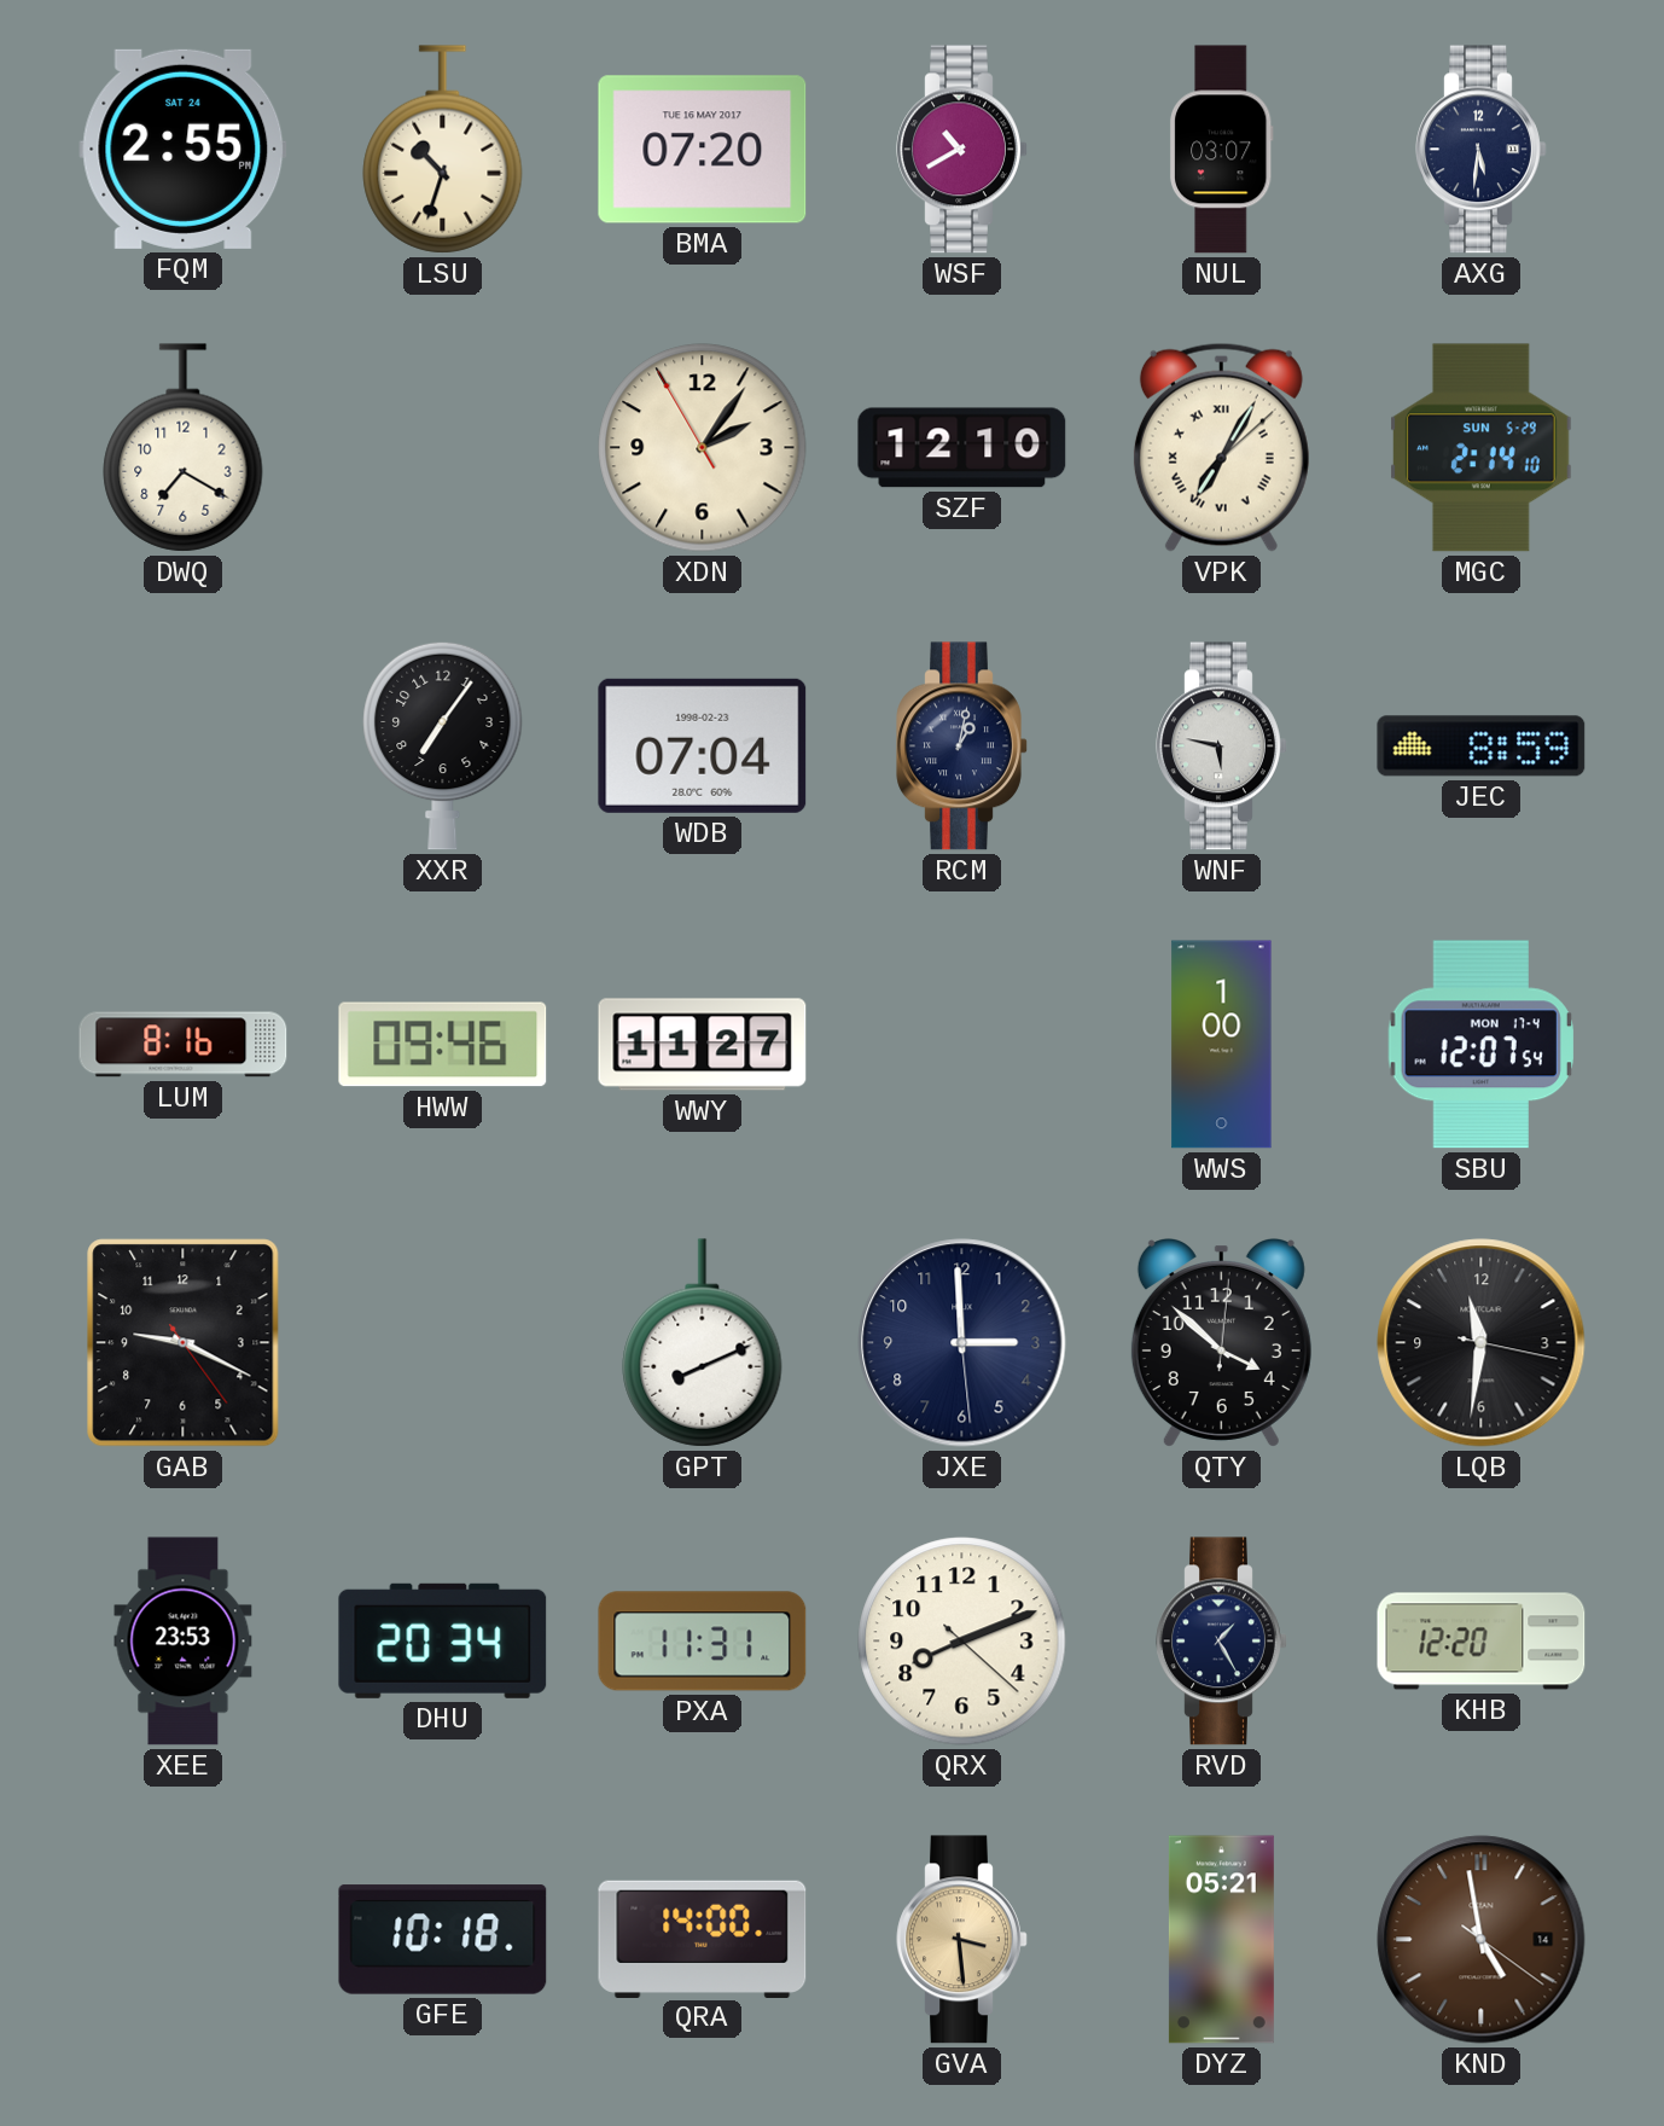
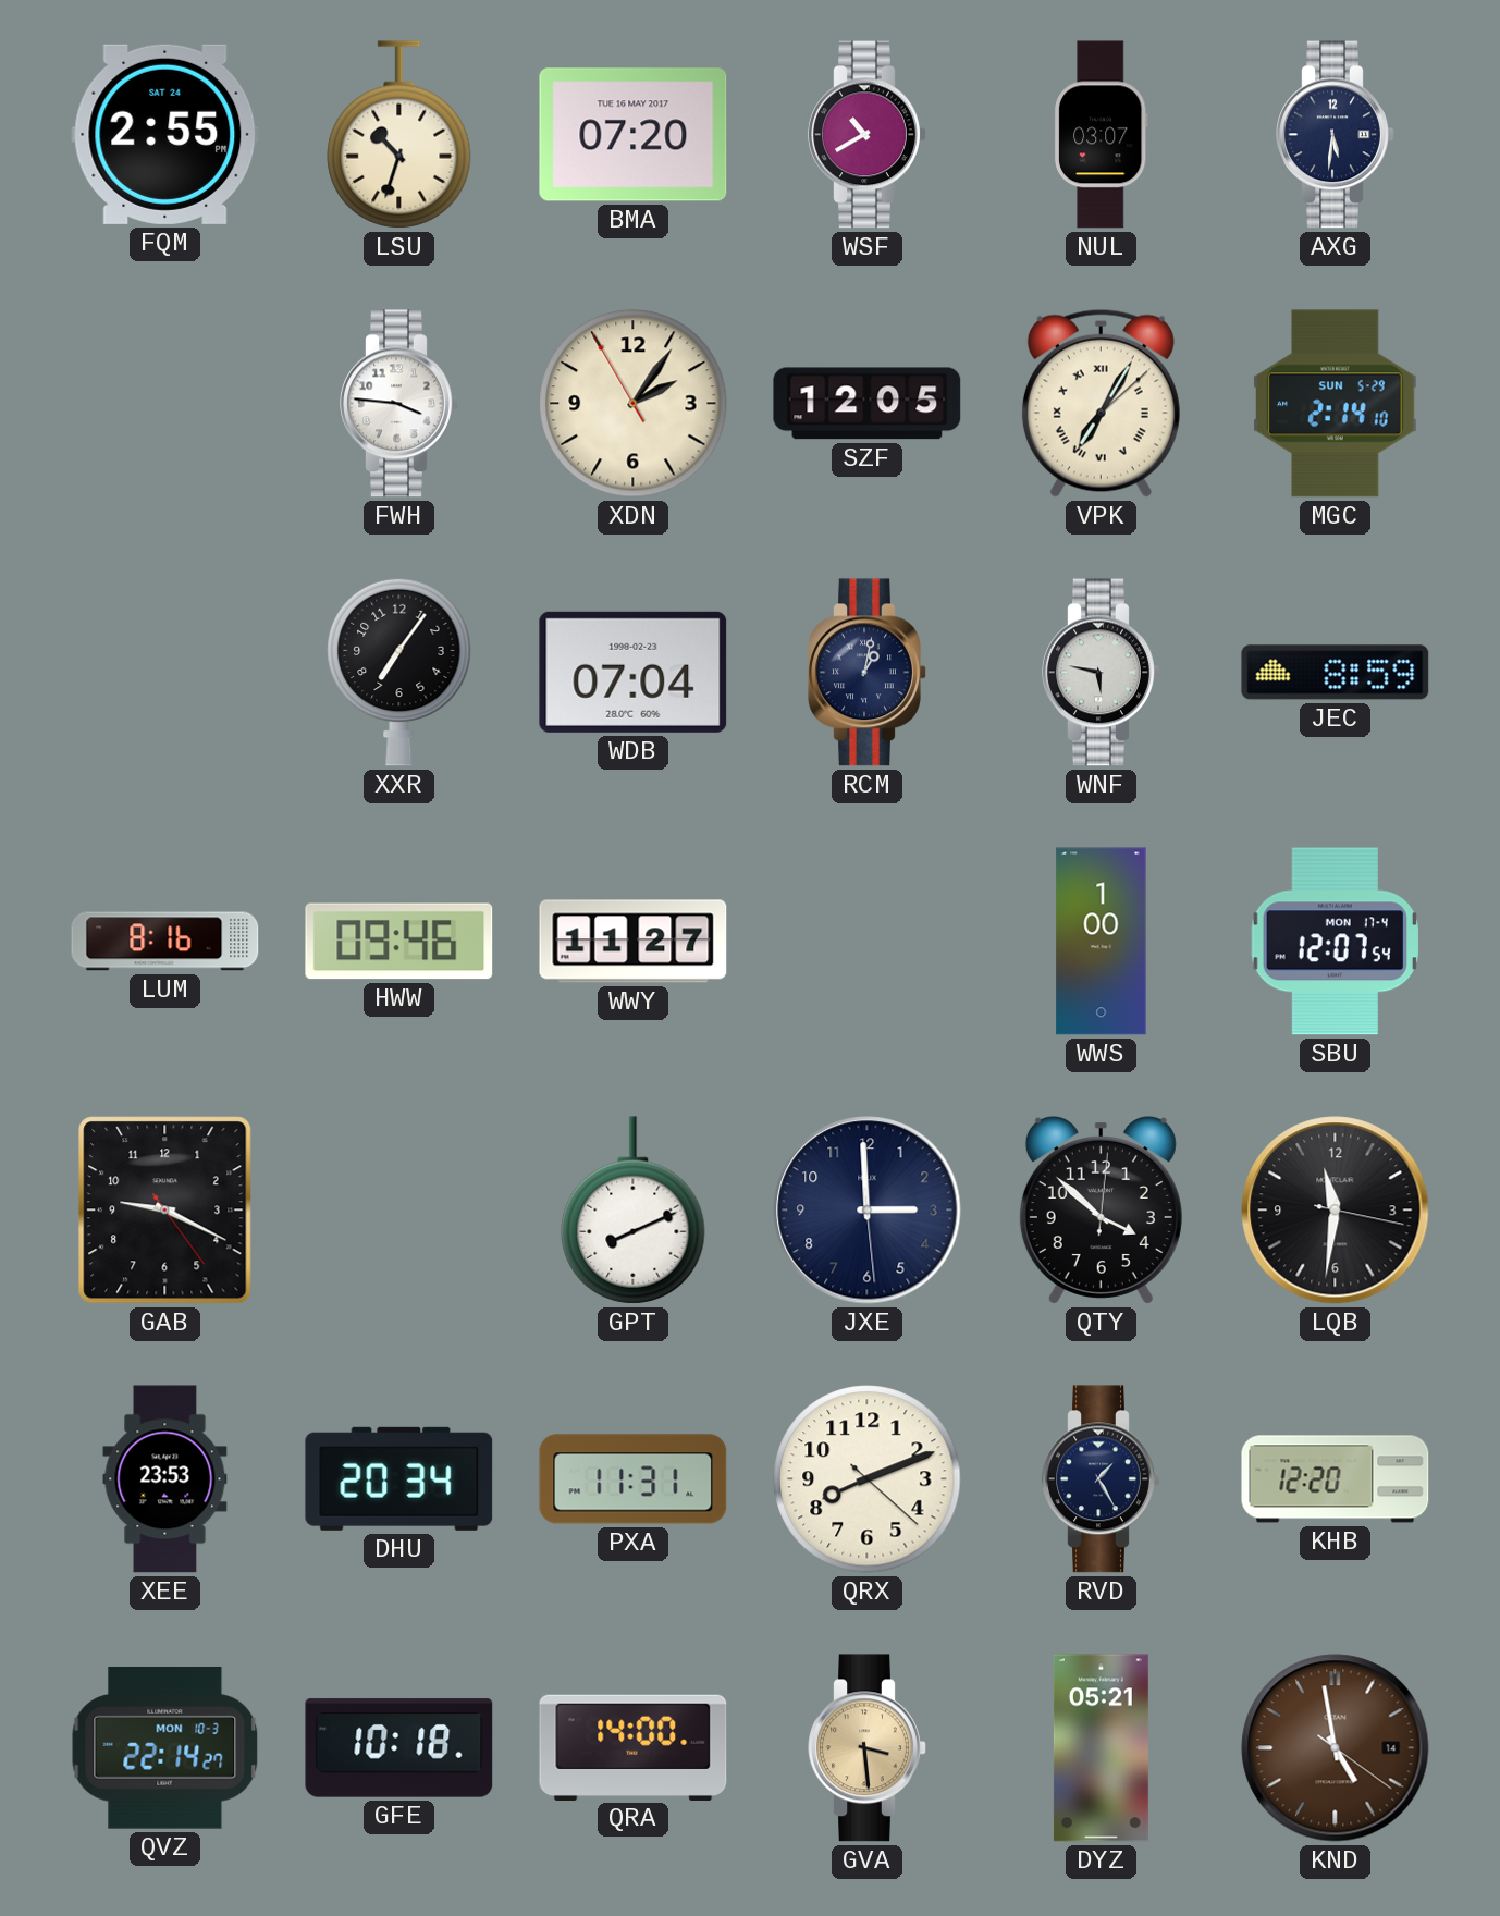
DWQ: 7:20 -> none (184, 448)
FWH: none -> 3:46 (399, 404)
SZF: 12:10 -> 12:05 (868, 404)
QVZ: none -> 22:14 (165, 1747)
